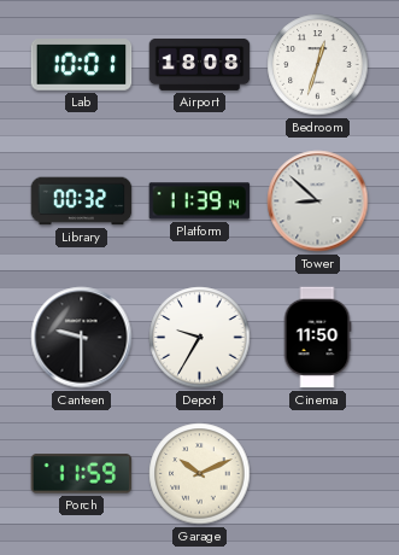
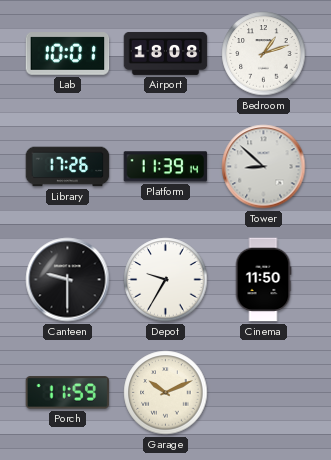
Bedroom: 12:33 -> 1:12 (264, 54)
Library: 00:32 -> 17:26 (68, 167)
